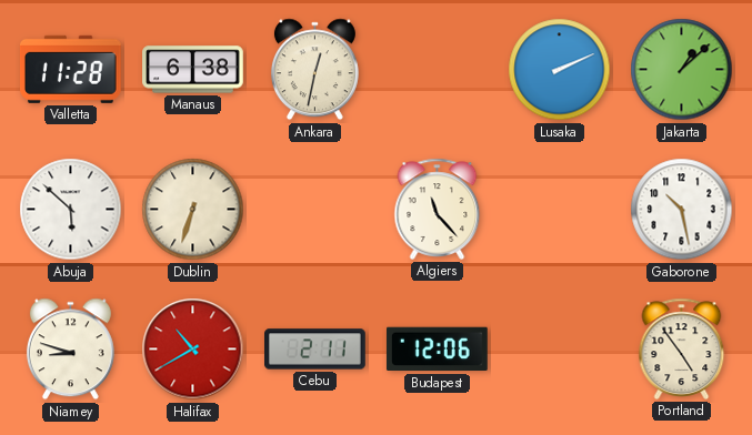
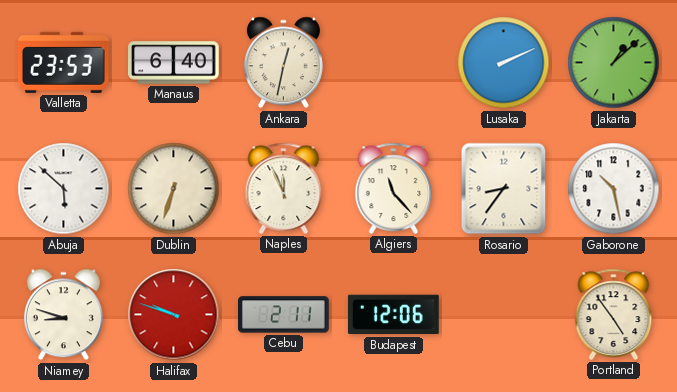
Valletta: 11:28 -> 23:53 (63, 62)
Manaus: 6:38 -> 6:40 (174, 63)
Naples: none -> 11:56 (284, 188)
Rosario: none -> 8:36 (504, 189)
Halifax: 10:40 -> 9:48 (174, 315)
